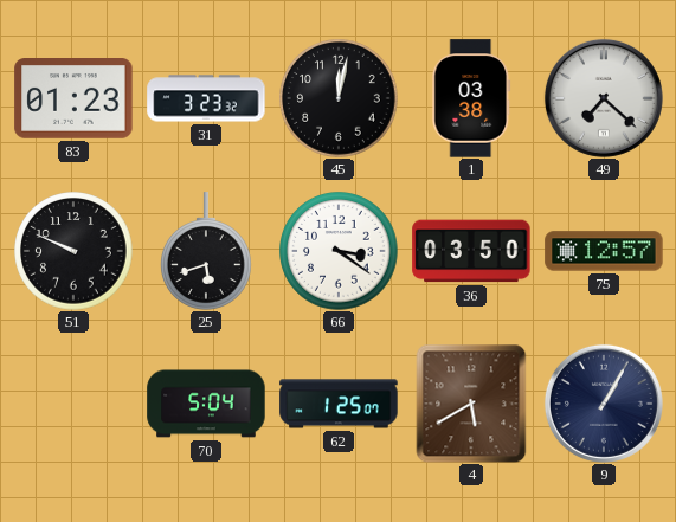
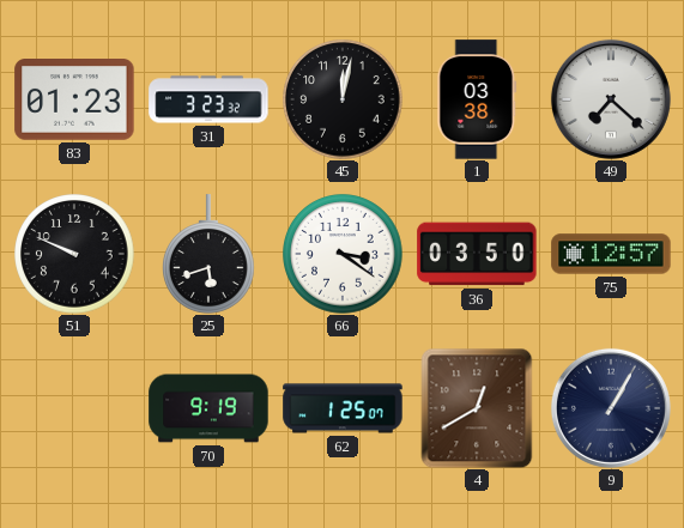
70: 5:04 -> 9:19 (208, 408)
4: 5:40 -> 12:40 (477, 408)
